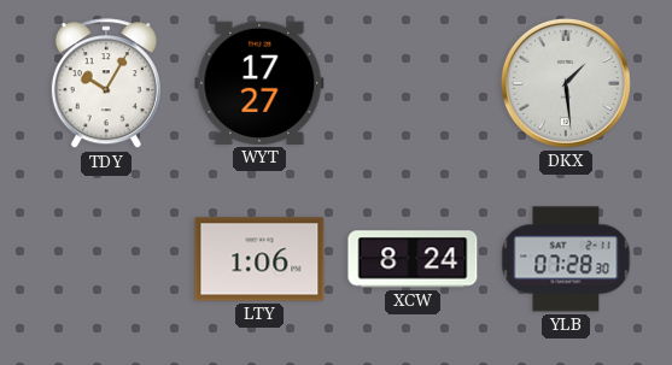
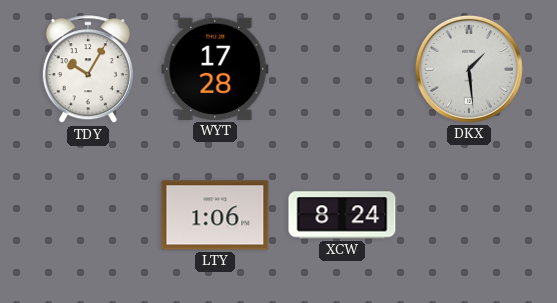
WYT: 17:27 -> 17:28 (215, 69)
YLB: 07:28 -> none (566, 259)
